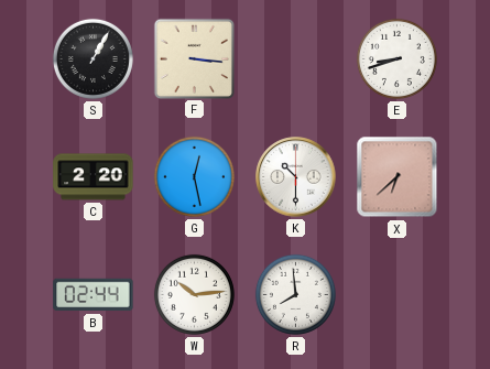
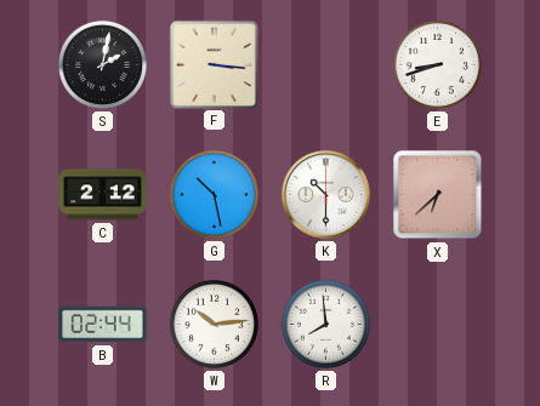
S: 1:05 -> 2:02 (102, 64)
C: 2:20 -> 2:12 (103, 195)
G: 12:28 -> 10:28 (214, 194)
